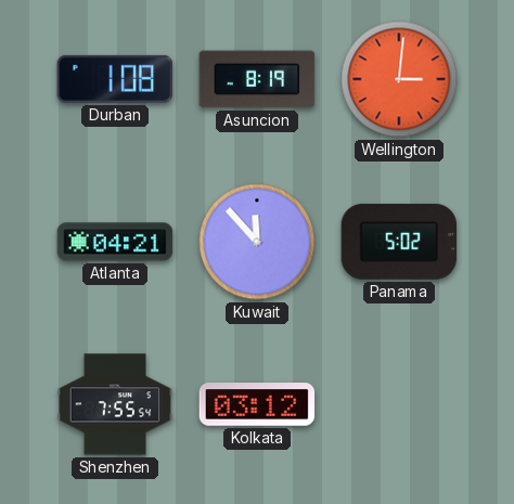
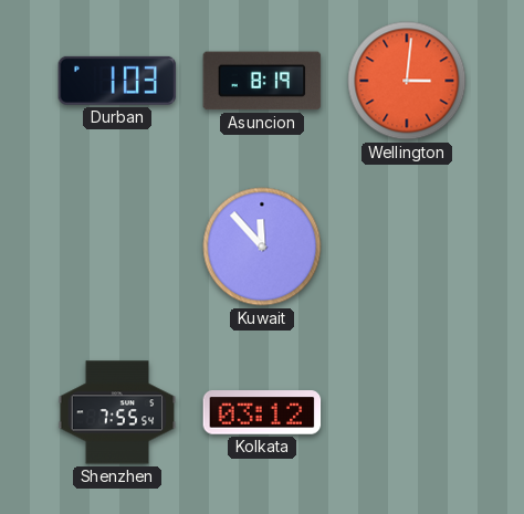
Durban: 1:08 -> 1:03 (117, 81)
Atlanta: 04:21 -> none (115, 242)
Panama: 5:02 -> none (399, 242)
